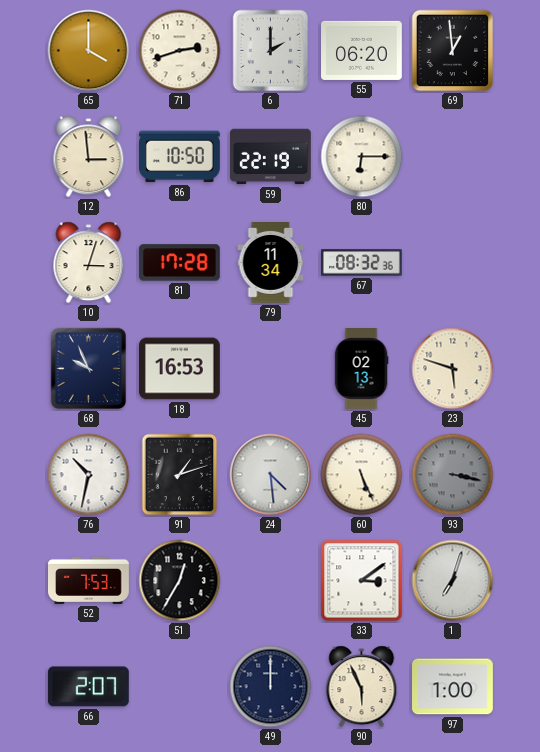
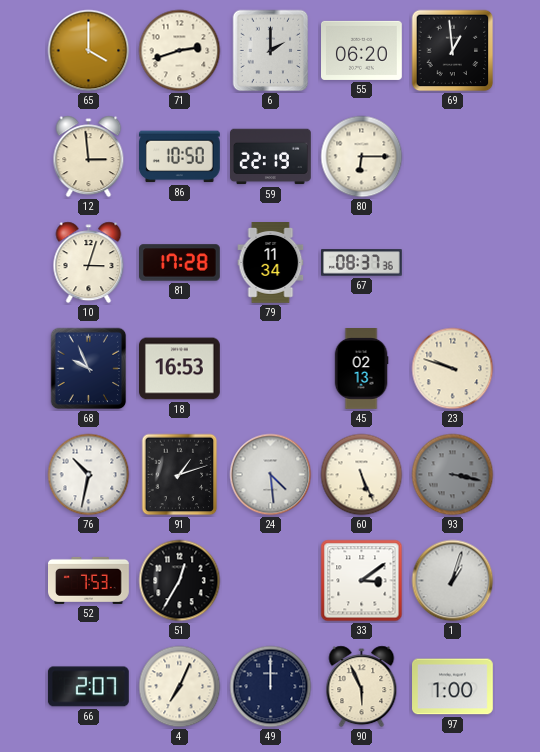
67: 08:32 -> 08:37 (362, 263)
23: 5:48 -> 9:48 (453, 369)
1: 7:03 -> 1:03 (453, 581)
4: none -> 7:04 (180, 687)
